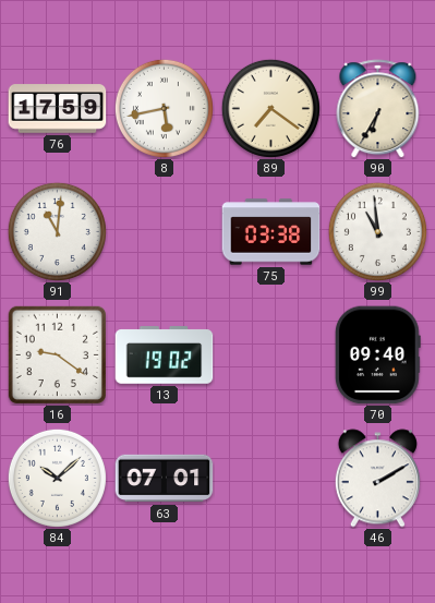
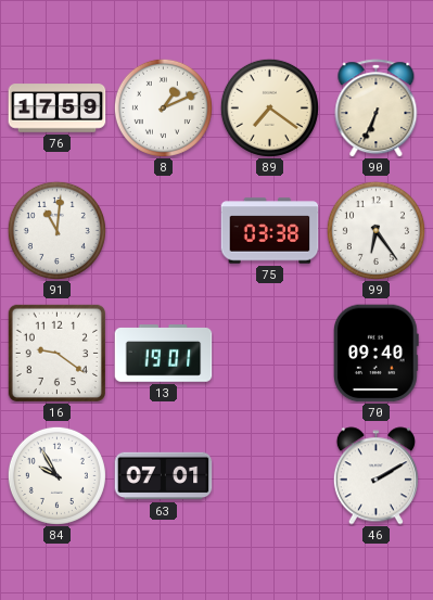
8: 5:43 -> 1:11 (163, 107)
90: 6:35 -> 6:34 (377, 108)
99: 10:59 -> 6:24 (375, 230)
13: 19:02 -> 19:01 (164, 354)
84: 10:08 -> 9:55 (56, 475)
